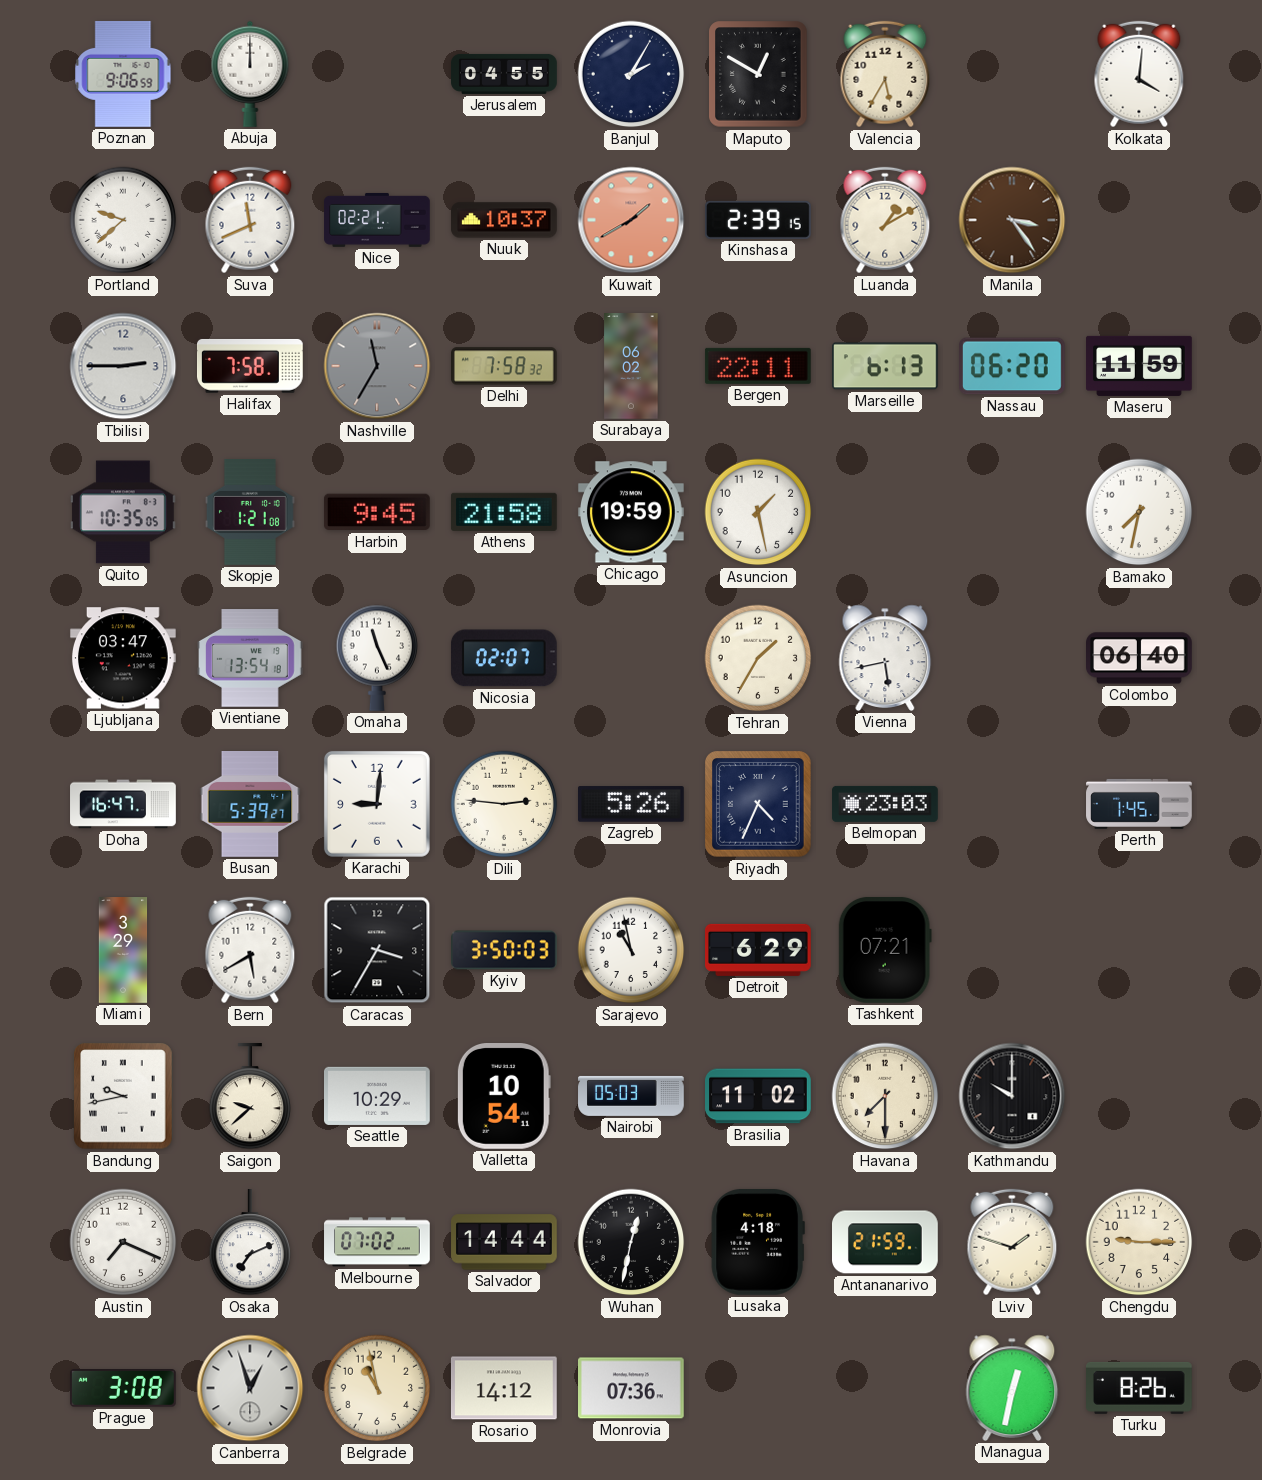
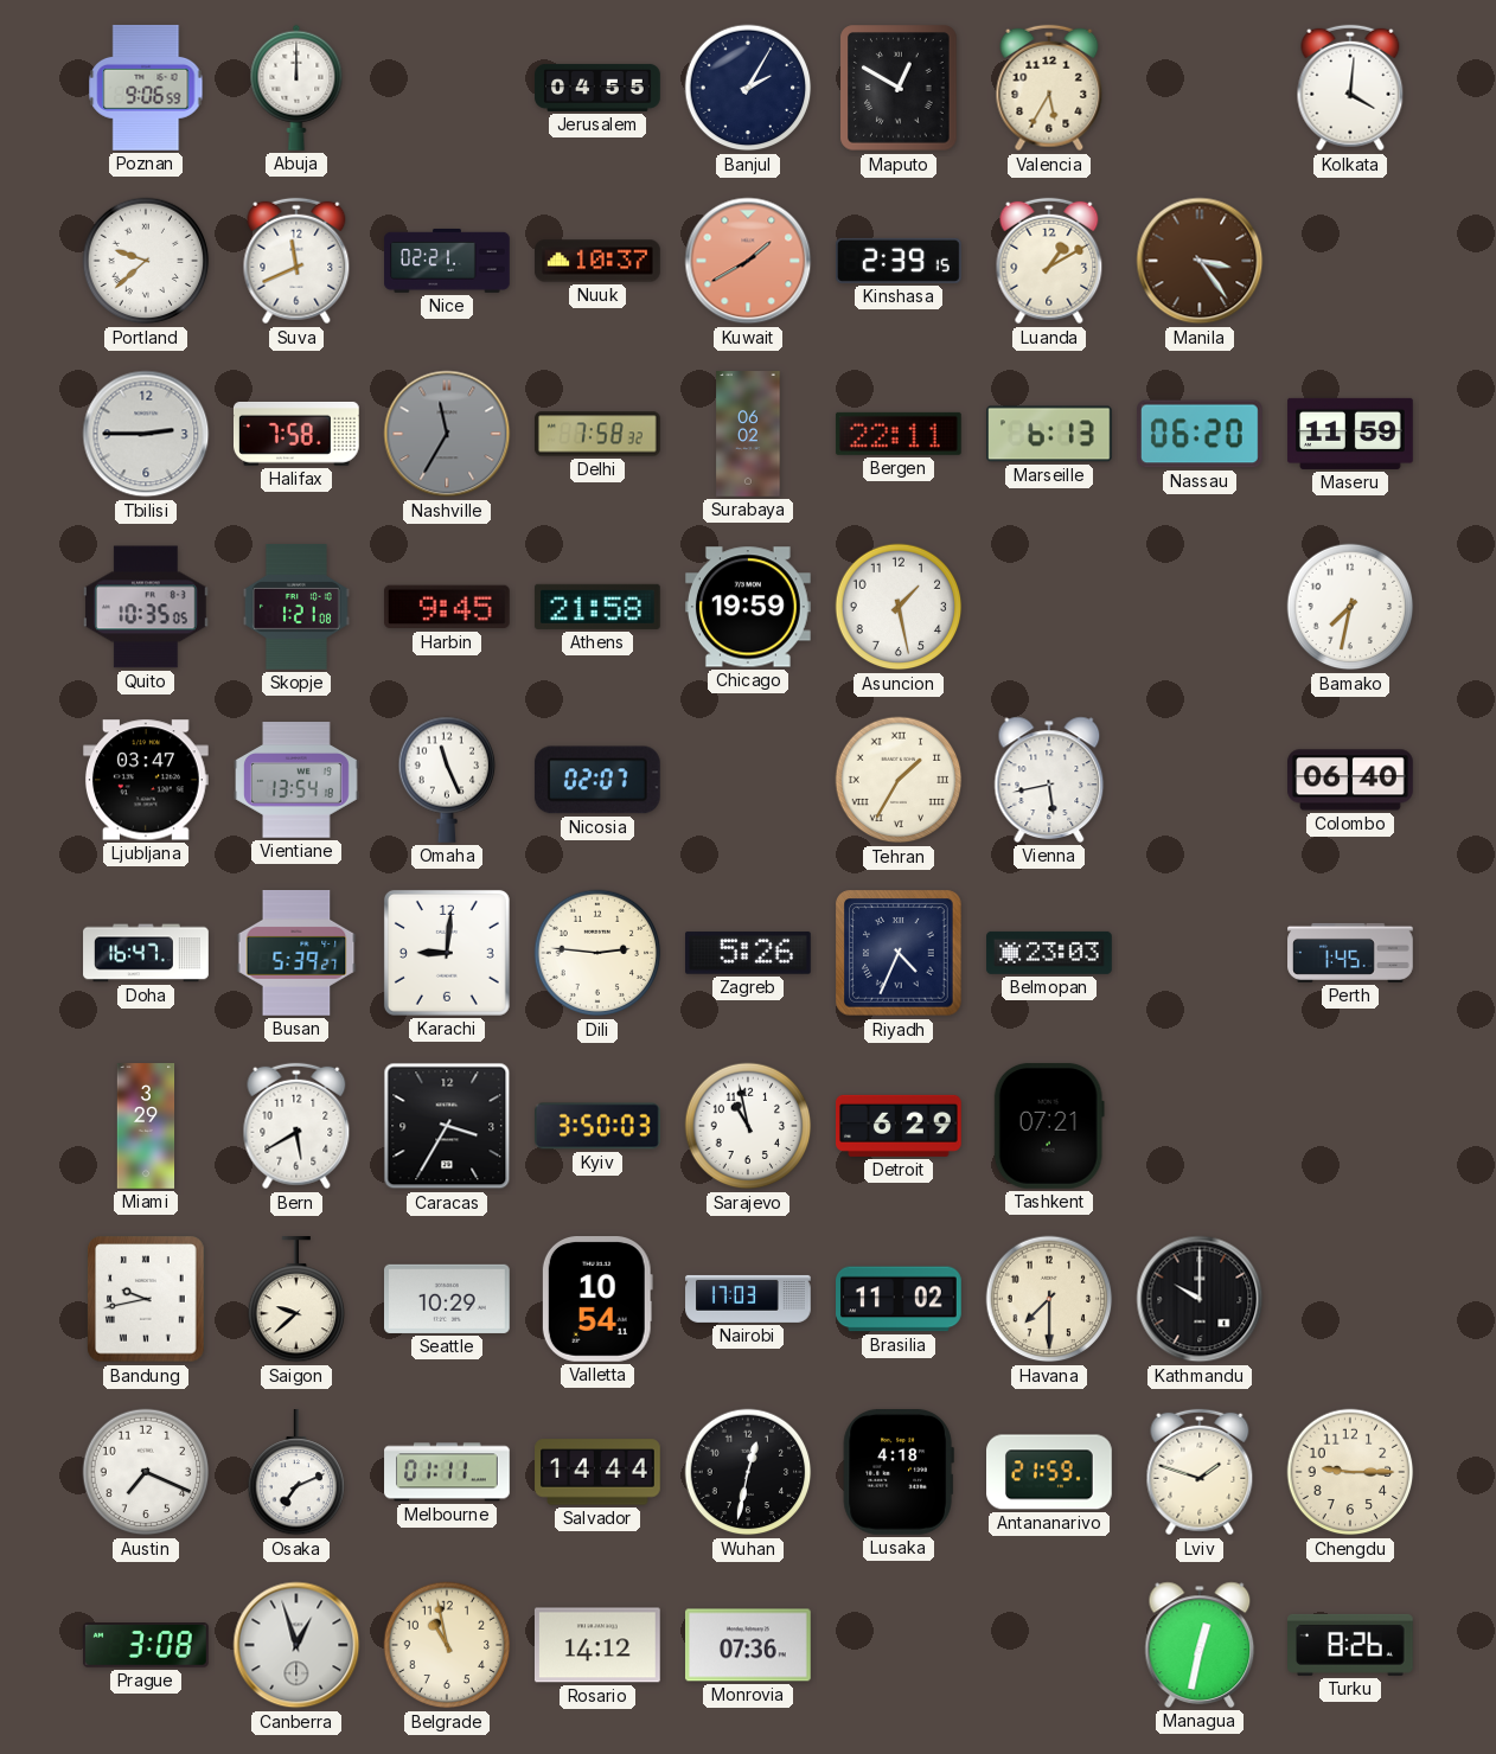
Tehran numerals: Arabic -> Roman (899, 780)
Nairobi: 05:03 -> 17:03 (748, 1299)
Melbourne: 07:02 -> 01:11 (447, 1472)
